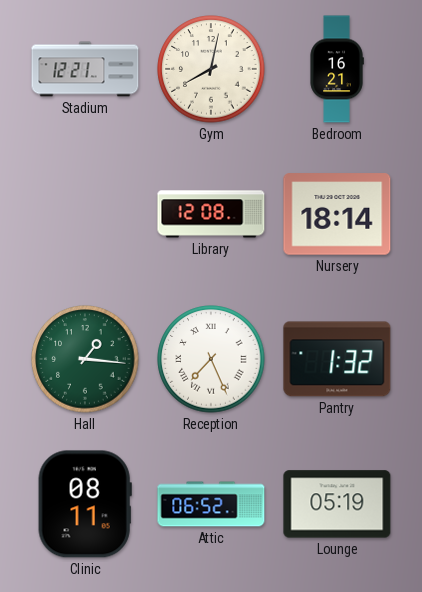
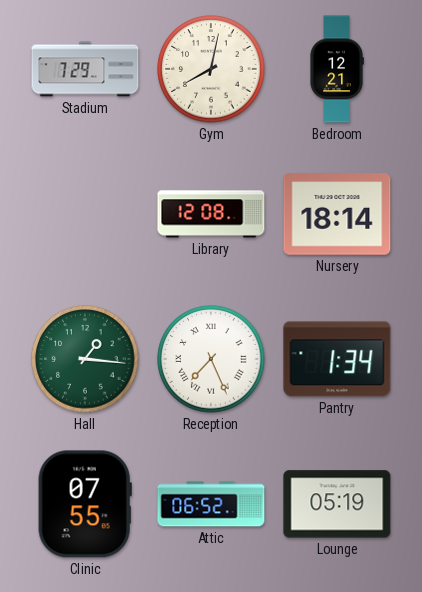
Stadium: 12:21 -> 7:29 (85, 69)
Bedroom: 16:21 -> 12:21 (337, 69)
Pantry: 1:32 -> 1:34 (337, 359)
Clinic: 08:11 -> 07:55 (85, 504)
